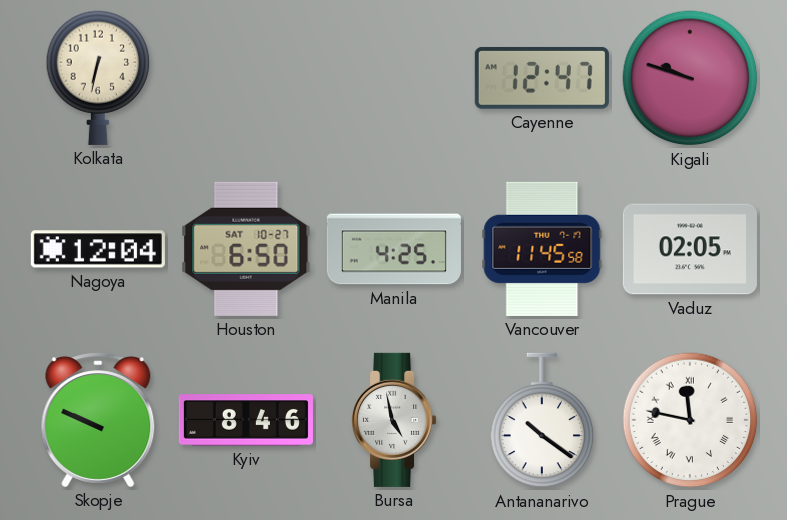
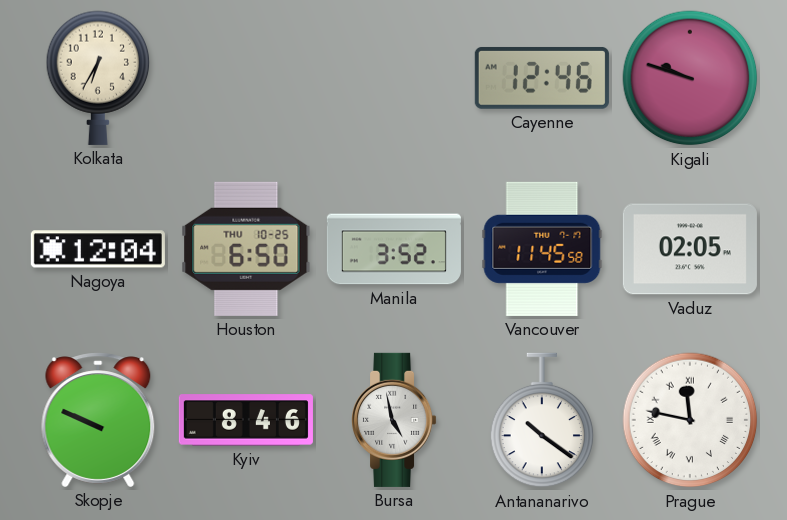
Kolkata: 6:32 -> 6:35 (98, 78)
Cayenne: 12:47 -> 12:46 (542, 78)
Houston date: SAT 10-27 -> THU 10-25 (246, 249)
Manila: 4:25 -> 3:52 (394, 249)
